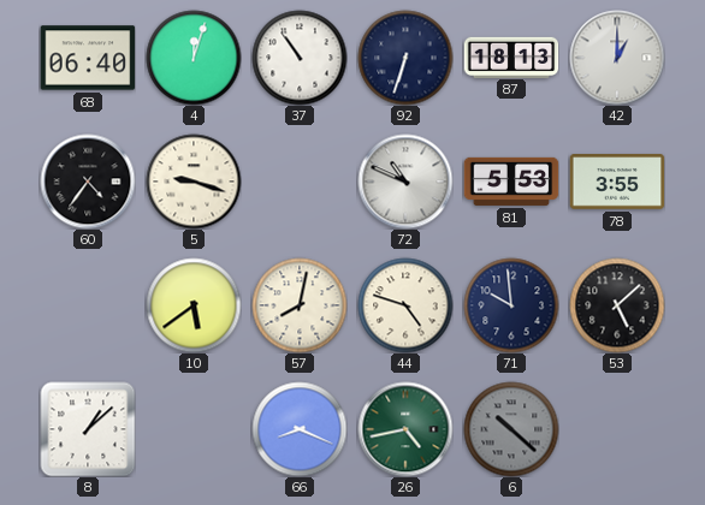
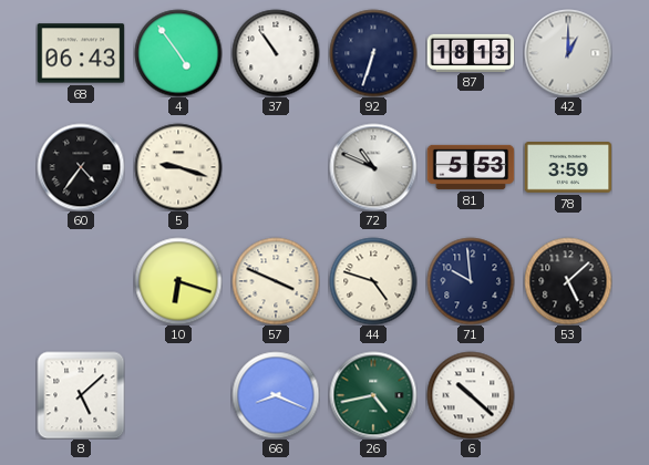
68: 06:40 -> 06:43 (81, 53)
4: 12:03 -> 4:54 (178, 53)
78: 3:55 -> 3:59 (568, 167)
10: 5:39 -> 6:18 (178, 281)
57: 8:02 -> 3:49 (276, 281)
8: 1:08 -> 5:08 (81, 395)
6 dial: grey -> white (471, 395)
